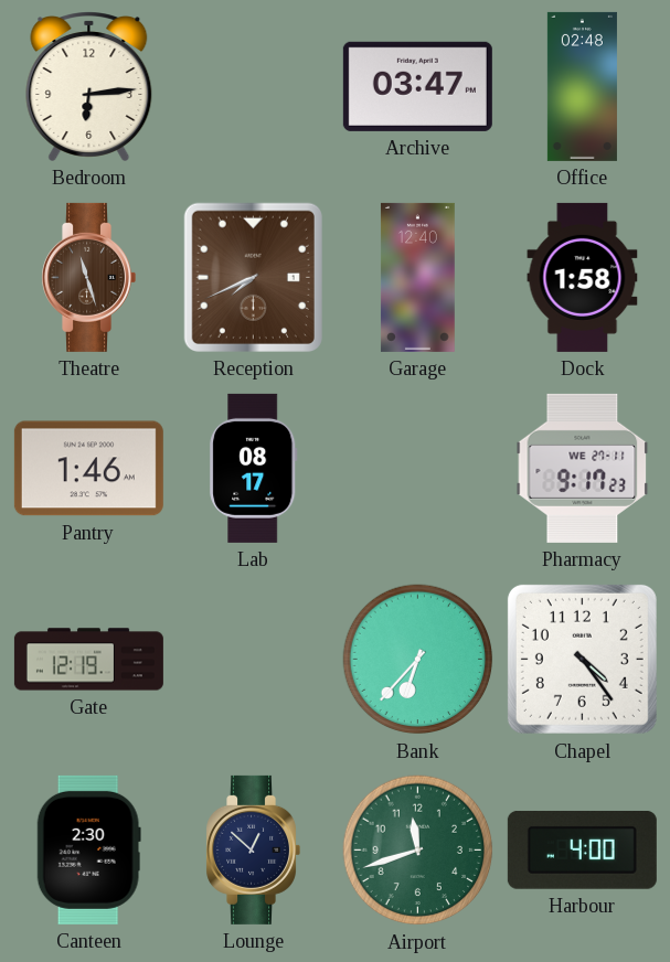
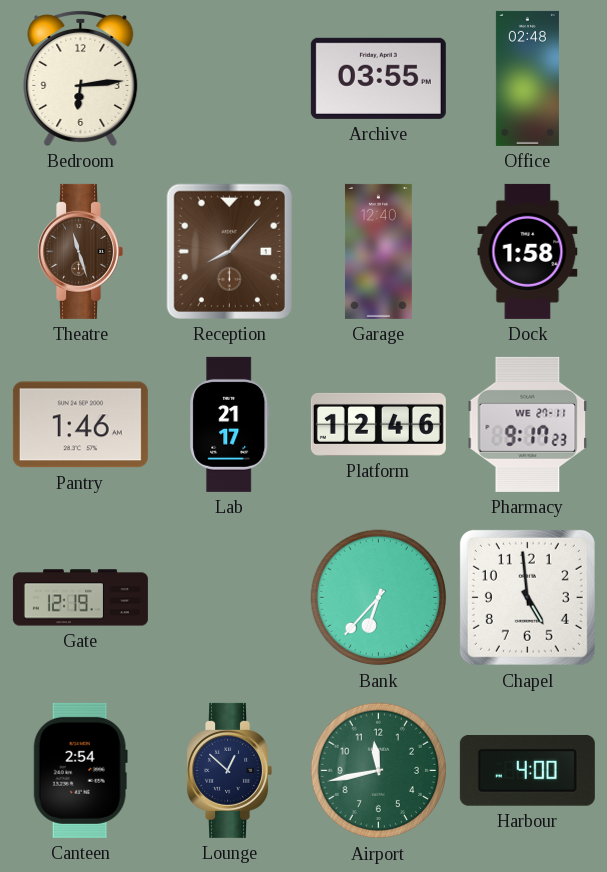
Archive: 03:47 -> 03:55 (378, 78)
Reception: 7:41 -> 8:07 (229, 251)
Lab: 08:17 -> 21:17 (230, 424)
Platform: none -> 12:46 (378, 424)
Chapel: 4:24 -> 4:59 (527, 597)
Canteen: 2:30 -> 2:54 (80, 770)
Airport: 11:42 -> 11:43 (379, 771)
